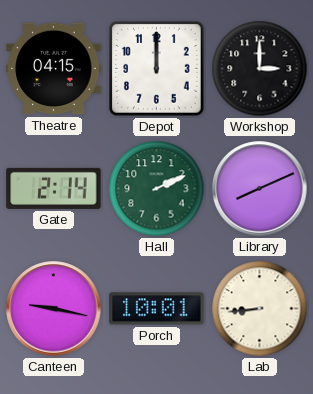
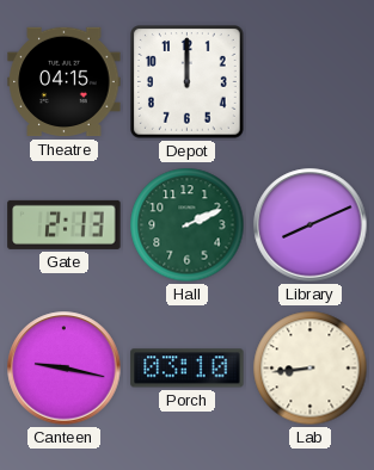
Workshop: 3:00 -> none (260, 69)
Gate: 2:14 -> 2:13 (65, 224)
Porch: 10:01 -> 03:10 (188, 369)
